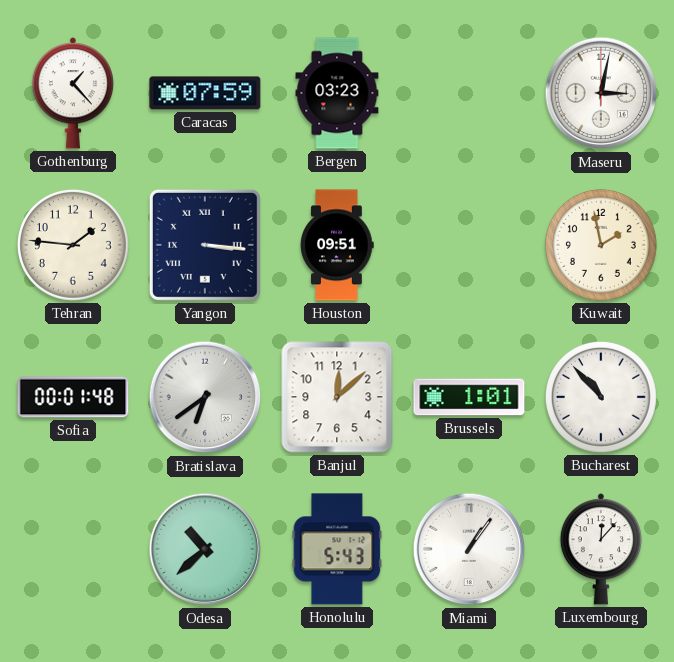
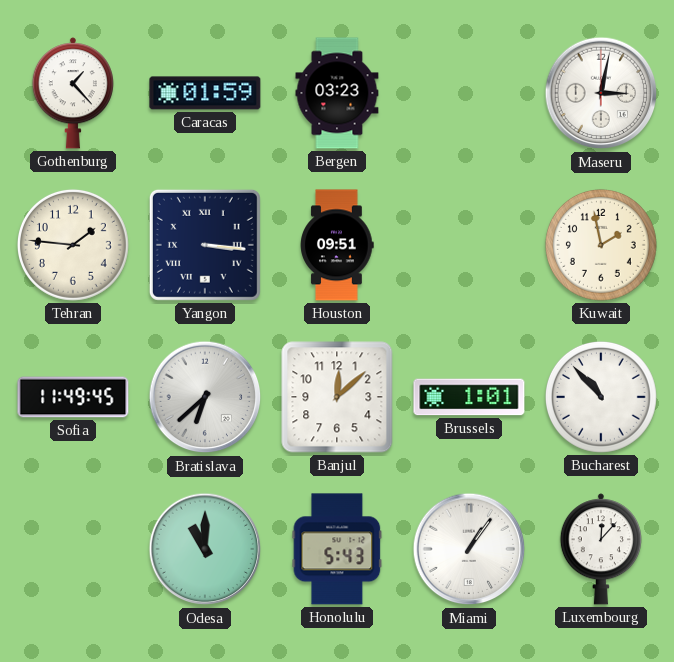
Caracas: 07:59 -> 01:59 (205, 93)
Sofia: 00:01 -> 11:49 (73, 397)
Bratislava: 6:39 -> 6:38 (205, 397)
Odesa: 10:38 -> 11:00 (205, 549)
